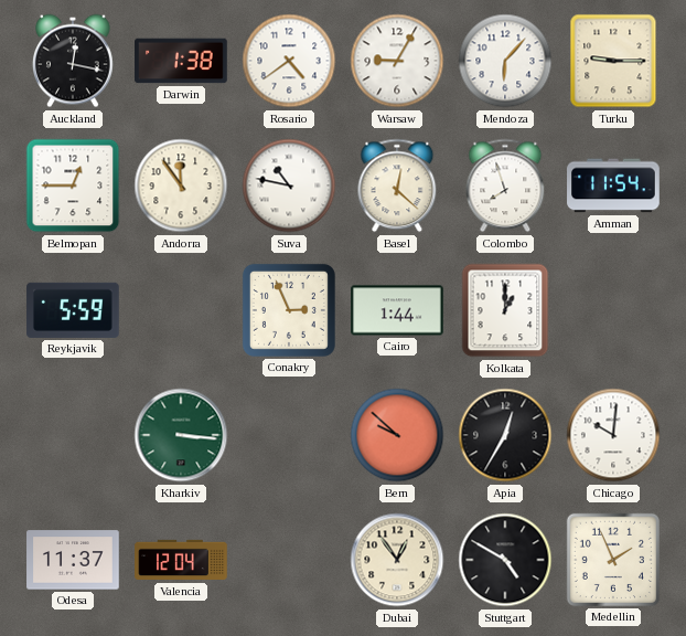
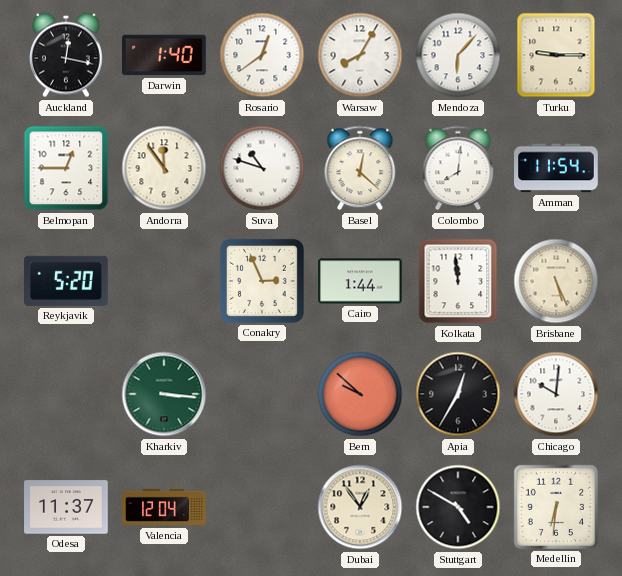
Darwin: 1:38 -> 1:40 (164, 55)
Rosario: 4:39 -> 12:39 (262, 55)
Warsaw: 9:05 -> 8:05 (360, 55)
Suva: 10:47 -> 10:48 (262, 168)
Colombo: 7:57 -> 8:01 (458, 168)
Reykjavik: 5:59 -> 5:20 (66, 281)
Kolkata: 1:00 -> 11:59 (458, 281)
Brisbane: none -> 5:26 (556, 281)
Medellin: 1:56 -> 6:31 (556, 507)
